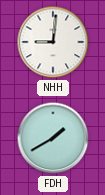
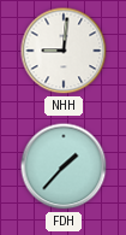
FDH: 1:40 -> 1:37 (64, 166)
